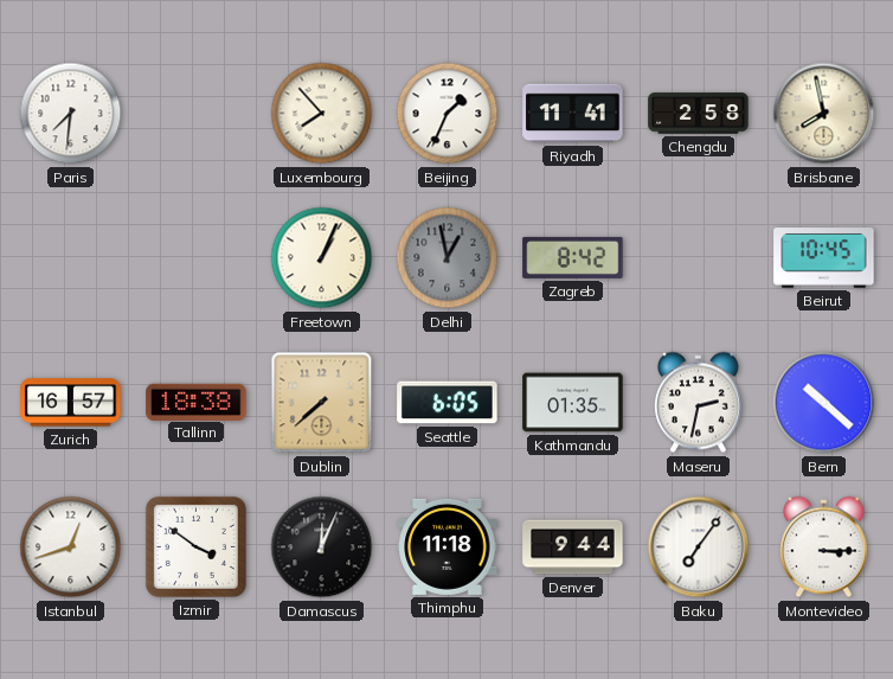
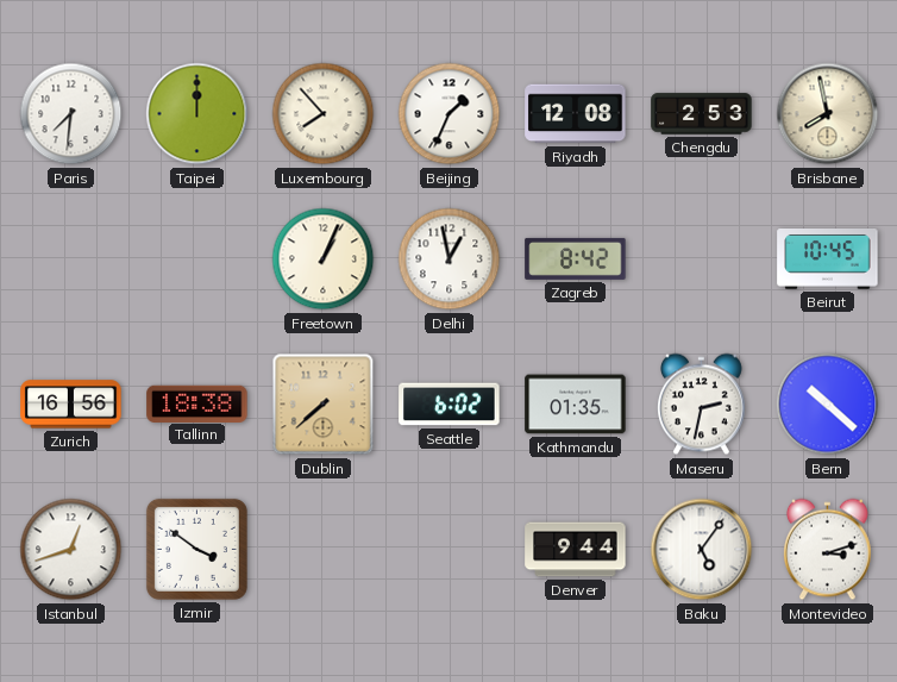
Taipei: none -> 12:00 (197, 114)
Riyadh: 11:41 -> 12:08 (576, 114)
Chengdu: 2:58 -> 2:53 (702, 114)
Delhi dial: grey -> white (450, 259)
Zurich: 16:57 -> 16:56 (71, 405)
Seattle: 6:05 -> 6:02 (450, 405)
Damascus: 12:04 -> none (322, 547)
Thimphu: 11:18 -> none (448, 546)
Baku: 7:06 -> 5:06 (702, 550)
Montevideo: 3:15 -> 3:12 (828, 550)
